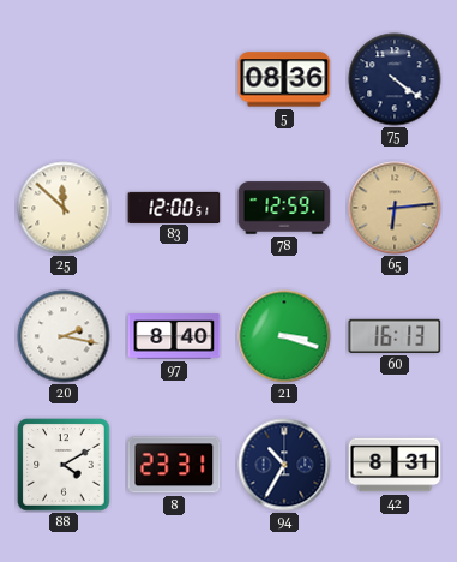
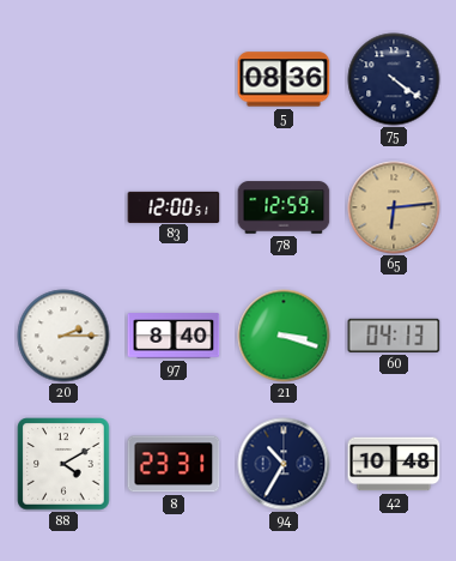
25: 11:52 -> none (64, 208)
20: 2:17 -> 2:15 (63, 336)
60: 16:13 -> 04:13 (394, 336)
42: 8:31 -> 10:48 (394, 464)
